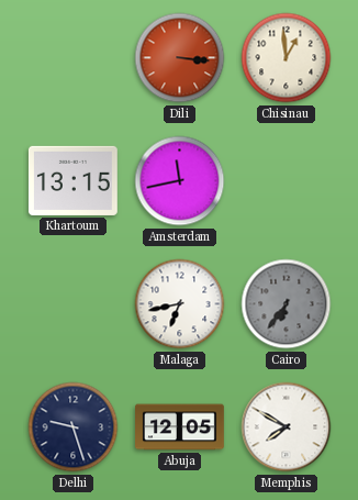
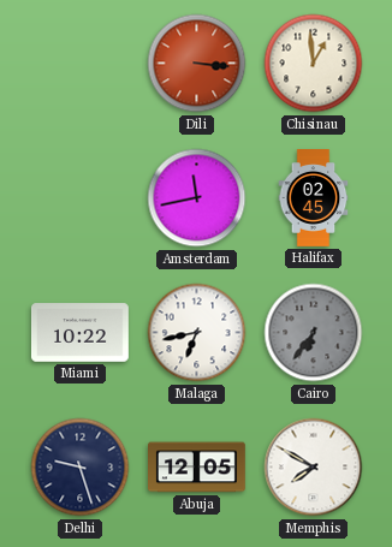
Khartoum: 13:15 -> none (72, 180)
Halifax: none -> 02:45 (314, 198)
Miami: none -> 10:22 (79, 333)
